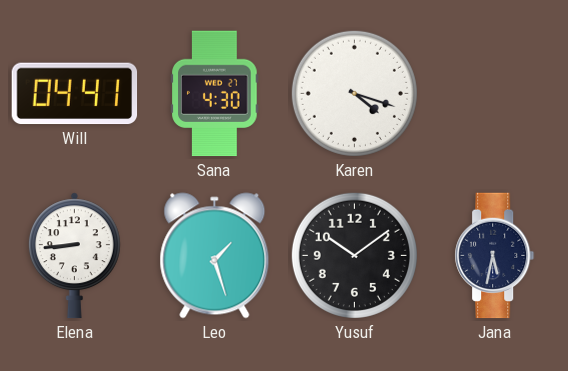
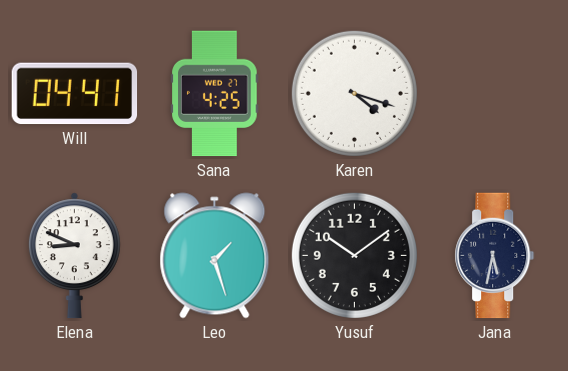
Sana: 4:30 -> 4:25 (215, 94)
Elena: 8:44 -> 8:49 (74, 256)
